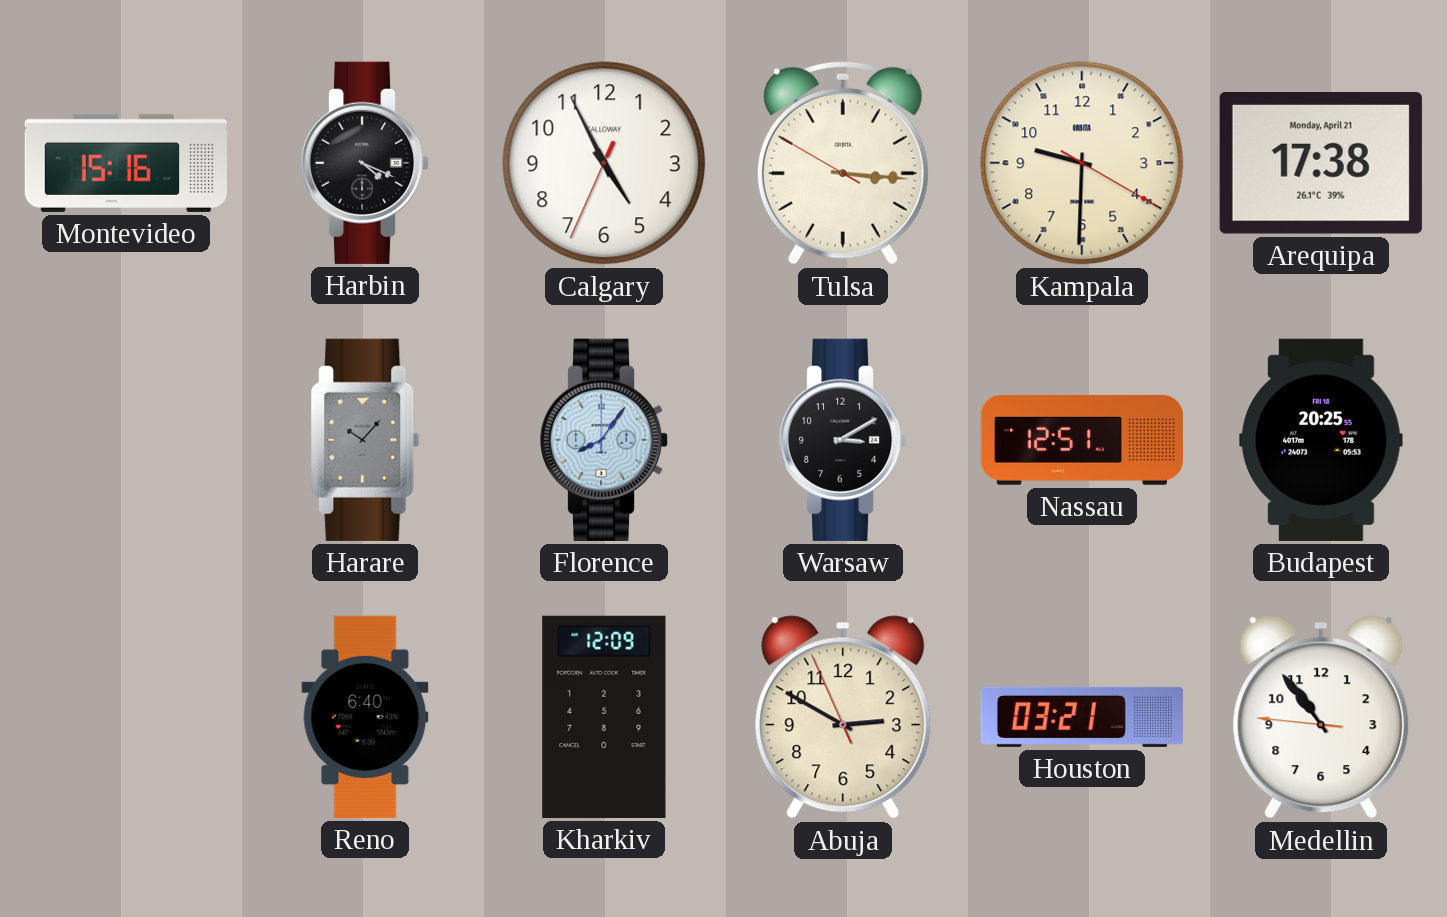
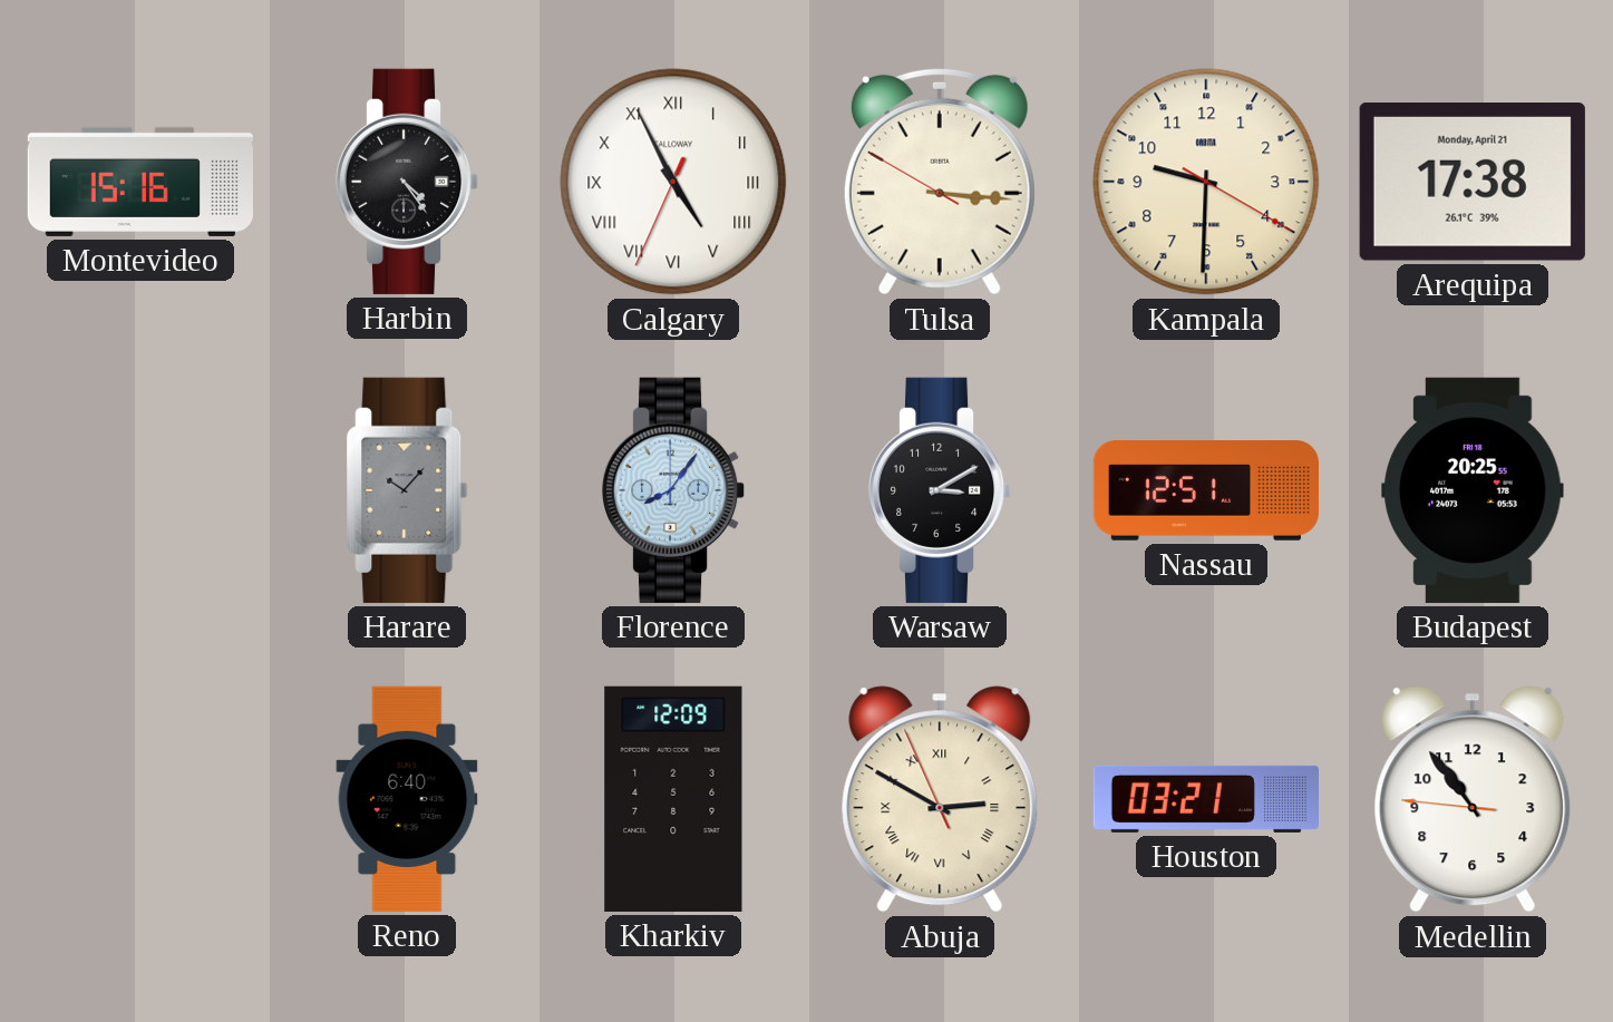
Harbin: 4:19 -> 4:24 (407, 182)
Calgary numerals: Arabic -> Roman (673, 182)
Abuja numerals: Arabic -> Roman (940, 799)
